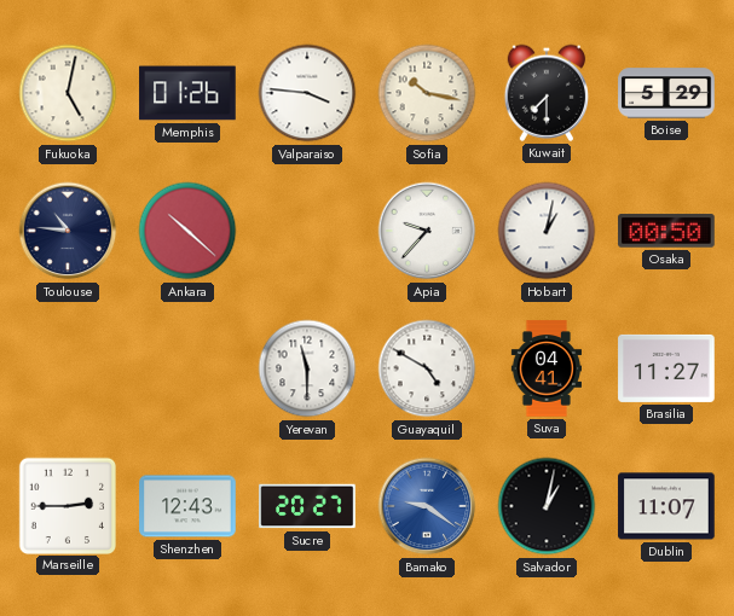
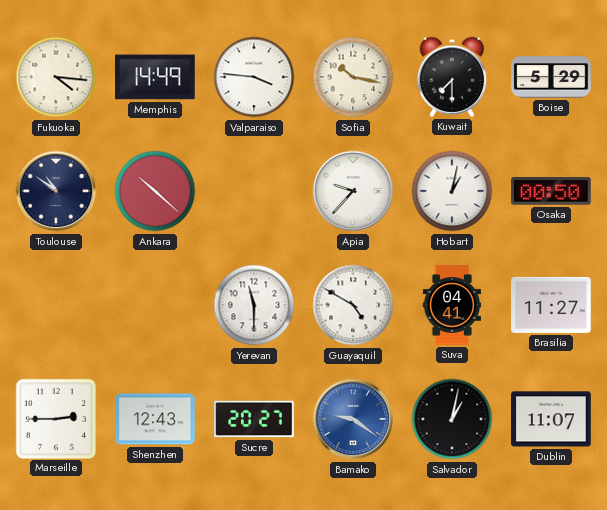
Fukuoka: 5:02 -> 4:16 (56, 77)
Memphis: 01:26 -> 14:49 (155, 77)
Toulouse: 10:46 -> 10:51 (56, 191)
